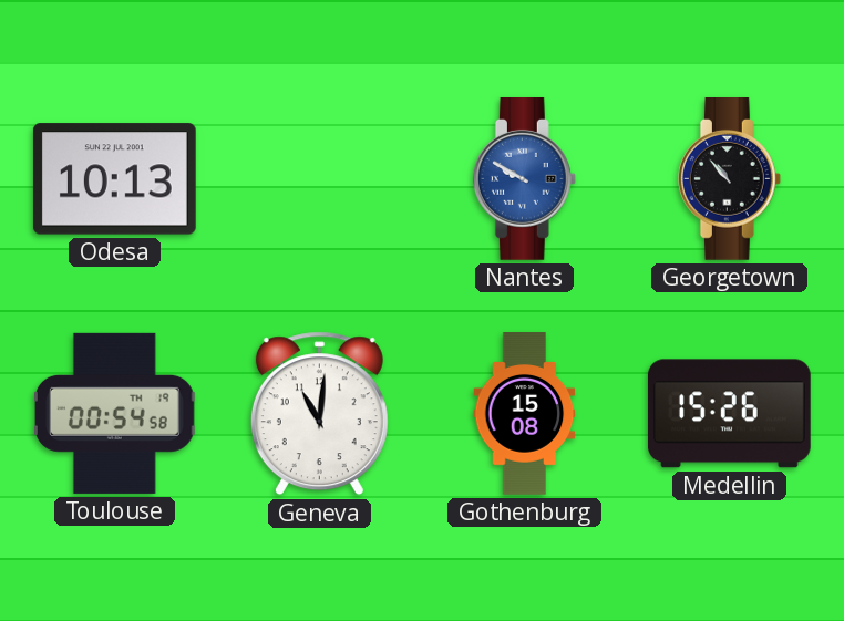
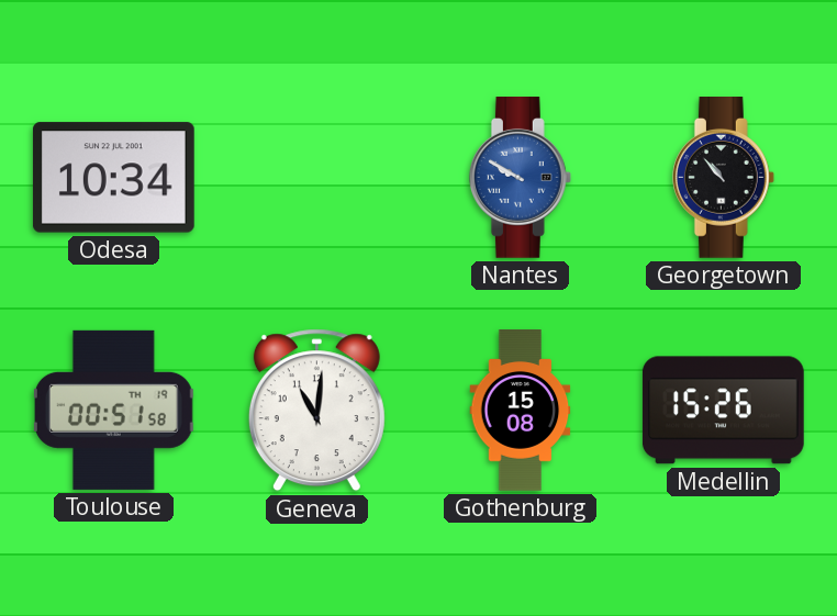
Odesa: 10:13 -> 10:34 (113, 178)
Toulouse: 00:54 -> 00:51 (114, 410)
